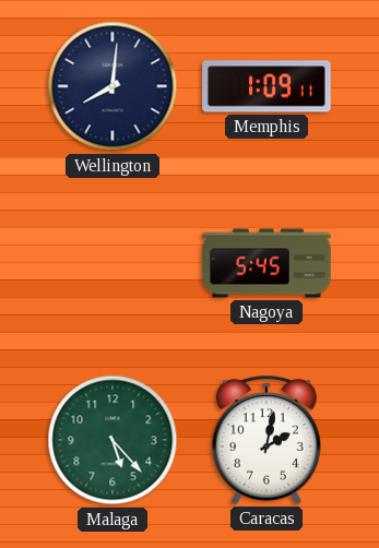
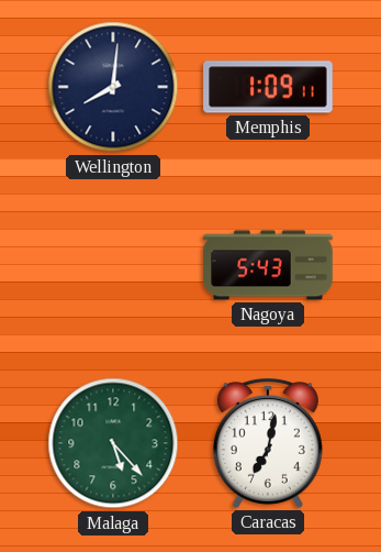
Nagoya: 5:45 -> 5:43 (268, 265)
Caracas: 2:02 -> 7:02 (268, 444)
